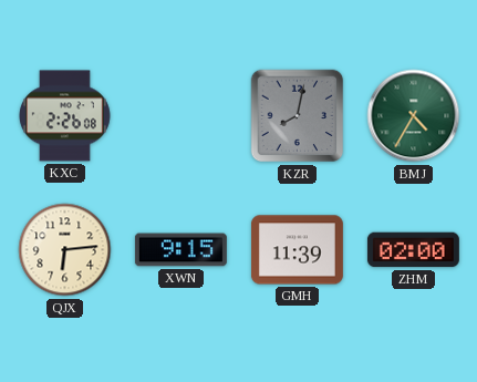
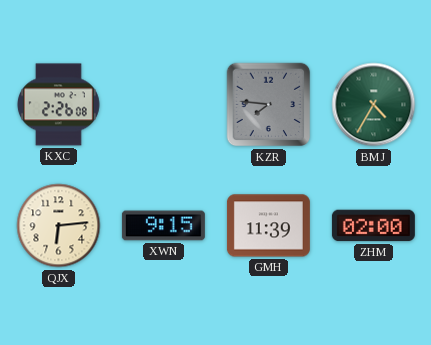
KZR: 8:02 -> 7:46 (269, 105)
